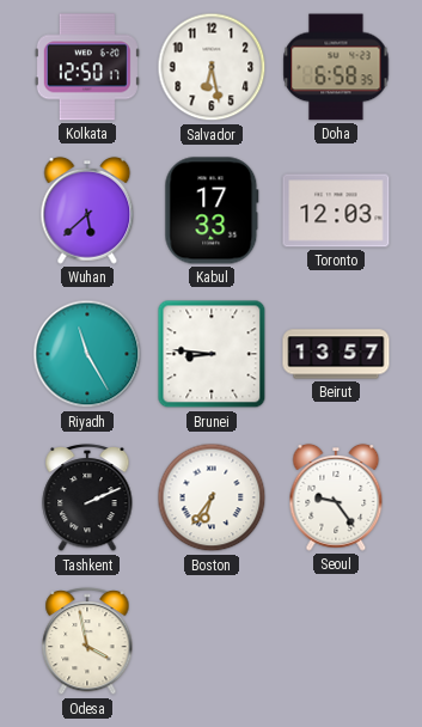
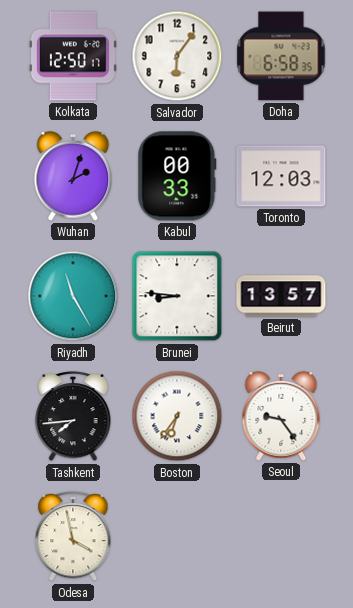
Salvador: 6:28 -> 6:06 (177, 56)
Wuhan: 5:38 -> 2:03 (73, 176)
Kabul: 17:33 -> 00:33 (177, 176)
Tashkent: 2:11 -> 7:44 (73, 417)
